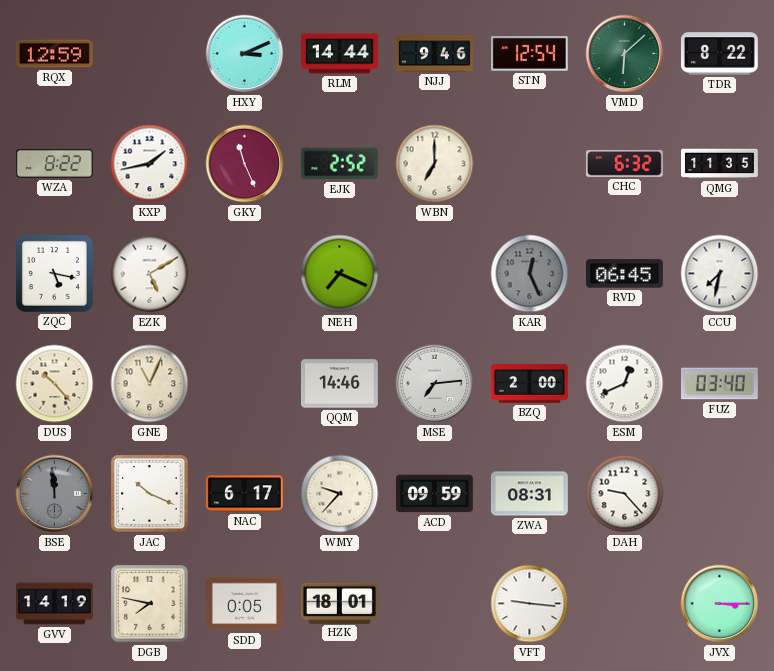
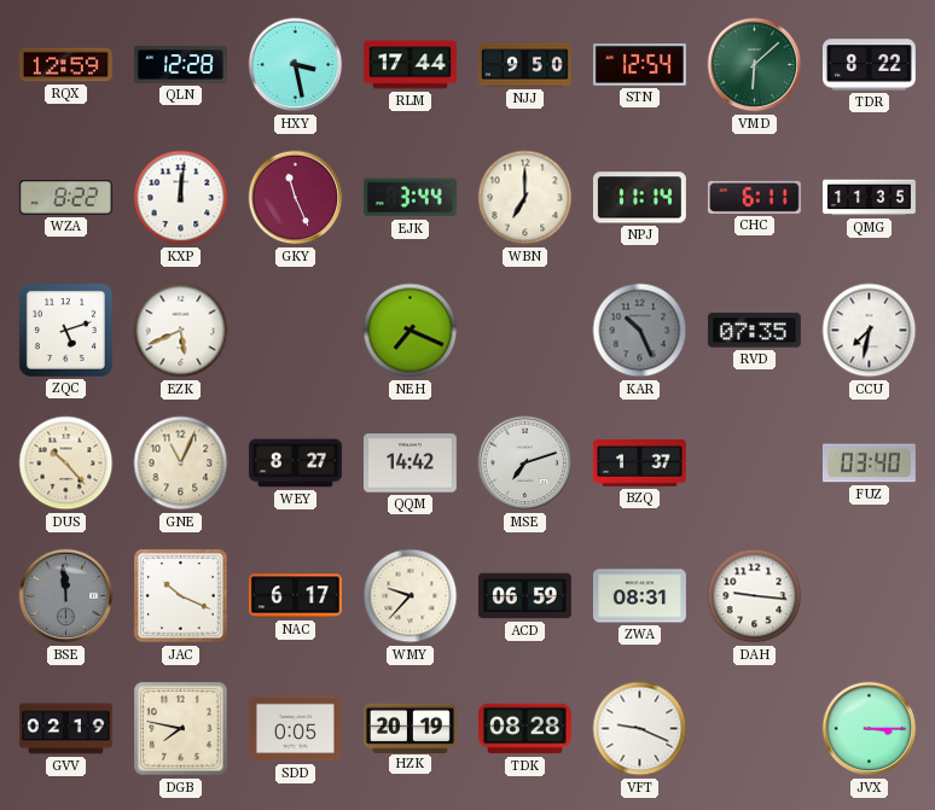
QLN: none -> 12:28 (180, 65)
HXY: 3:11 -> 3:28 (296, 65)
RLM: 14:44 -> 17:44 (411, 65)
NJJ: 9:46 -> 9:50 (525, 65)
KXP: 1:43 -> 12:01 (181, 198)
EJK: 2:52 -> 3:44 (410, 198)
NPJ: none -> 11:14 (639, 198)
CHC: 6:32 -> 6:11 (754, 197)
ZQC: 5:17 -> 5:12 (65, 330)
EZK: 5:10 -> 5:41 (181, 331)
KAR: 12:26 -> 10:26 (640, 331)
RVD: 06:45 -> 07:35 (754, 331)
WEY: none -> 8:27 (296, 464)
QQM: 14:46 -> 14:42 (410, 464)
MSE: 7:14 -> 7:12 (525, 464)
BZQ: 2:00 -> 1:37 (639, 464)
ESM: 12:41 -> none (625, 384)
ACD: 09:59 -> 06:59 (524, 596)
DAH: 9:23 -> 9:16 (755, 596)
GVV: 14:19 -> 02:19 (65, 729)
HZK: 18:01 -> 20:19 (410, 728)
TDK: none -> 08:28 (524, 729)
VFT: 9:16 -> 9:19 (640, 729)
